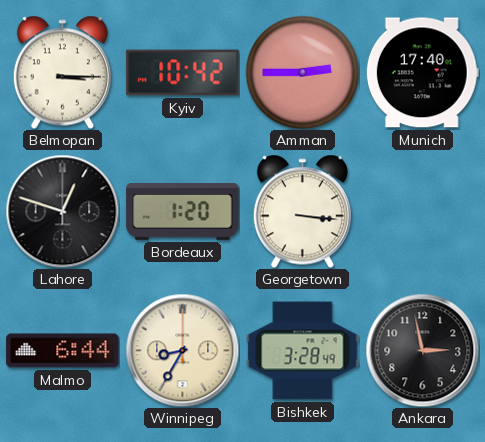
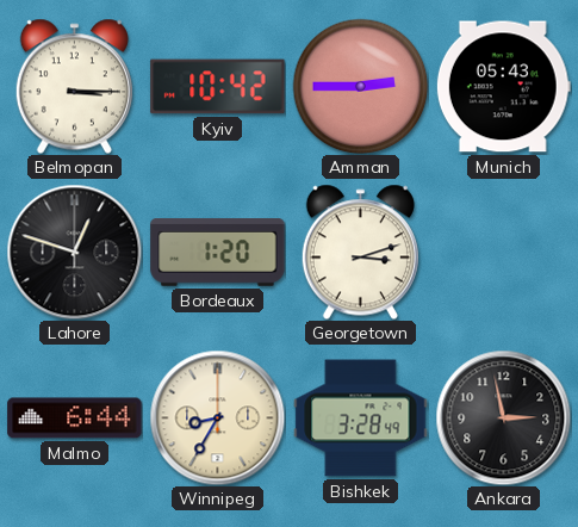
Munich: 17:40 -> 05:43 (503, 87)
Georgetown: 3:16 -> 3:12 (360, 252)
